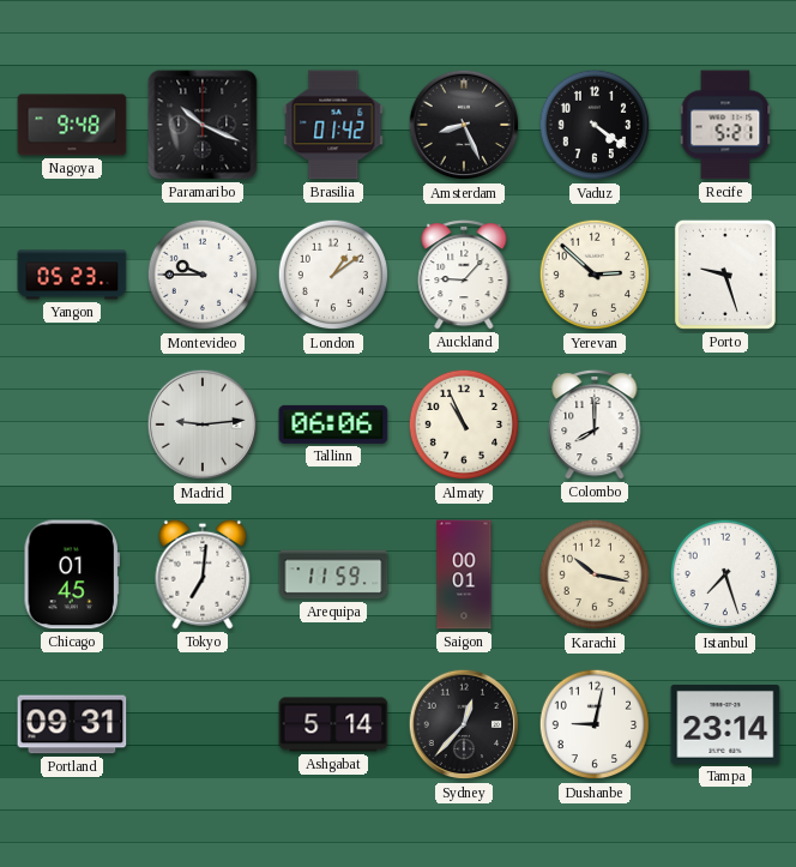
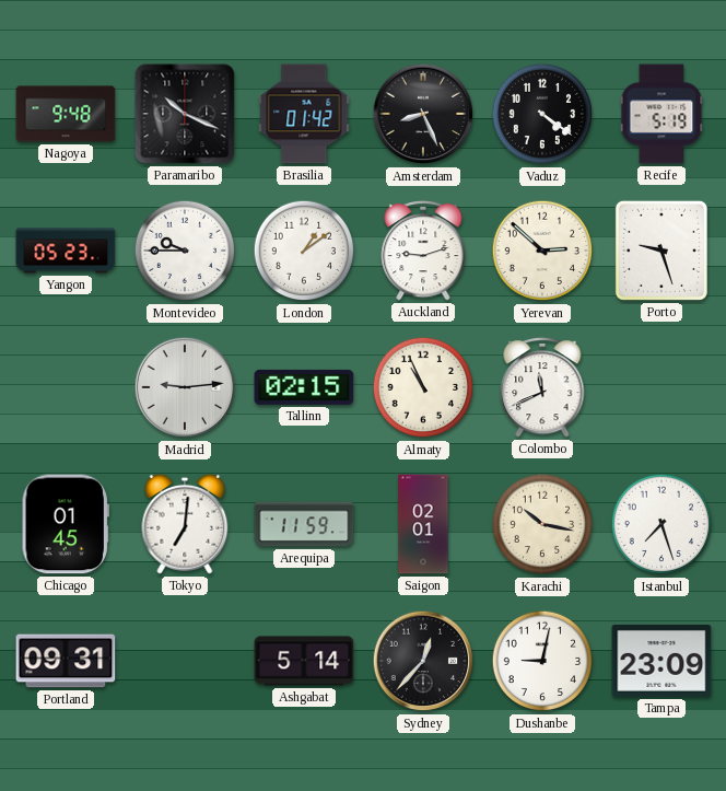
Recife: 5:21 -> 5:19 (661, 114)
Auckland: 9:07 -> 9:12 (423, 251)
Tallinn: 06:06 -> 02:15 (304, 387)
Colombo: 8:00 -> 11:41 (542, 387)
Saigon: 00:01 -> 02:01 (423, 524)
Tampa: 23:14 -> 23:09 (661, 661)
